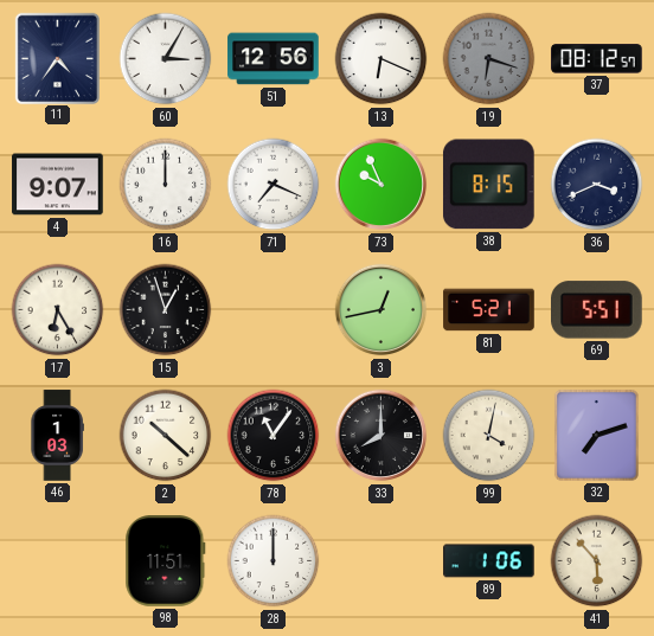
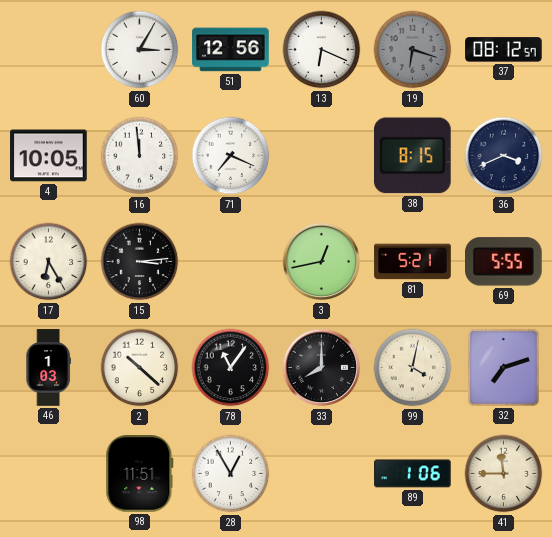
11: 4:36 -> none (57, 58)
4: 9:07 -> 10:05 (49, 156)
16: 12:00 -> 11:59 (140, 156)
73: 9:56 -> none (381, 185)
15: 12:57 -> 3:14 (140, 262)
69: 5:51 -> 5:55 (504, 262)
28: 12:00 -> 12:55 (231, 474)
41: 5:53 -> 11:45 (504, 474)
